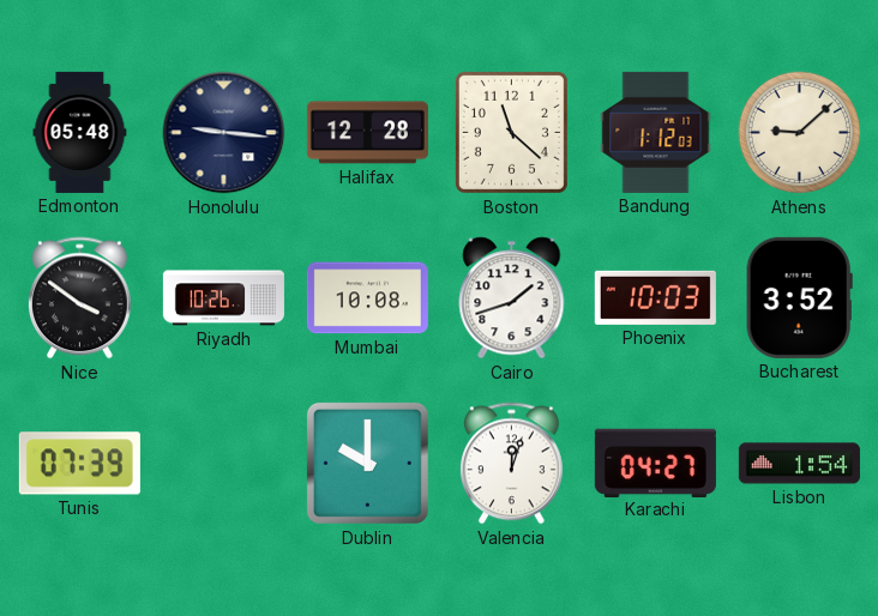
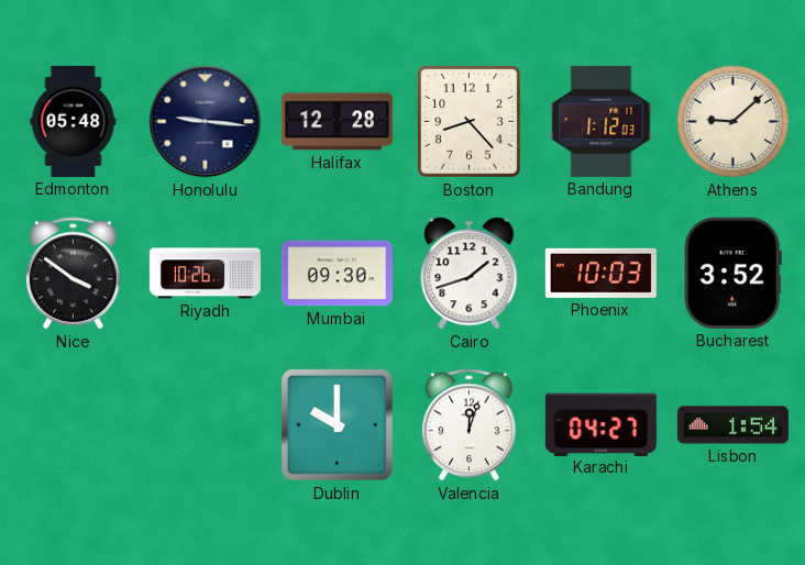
Boston: 11:22 -> 8:23 (468, 121)
Mumbai: 10:08 -> 09:30 (337, 274)
Tunis: 07:39 -> none (79, 464)
